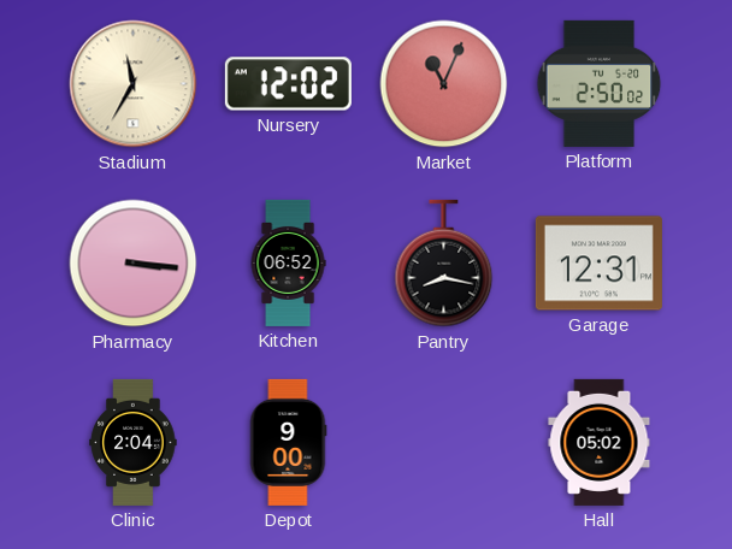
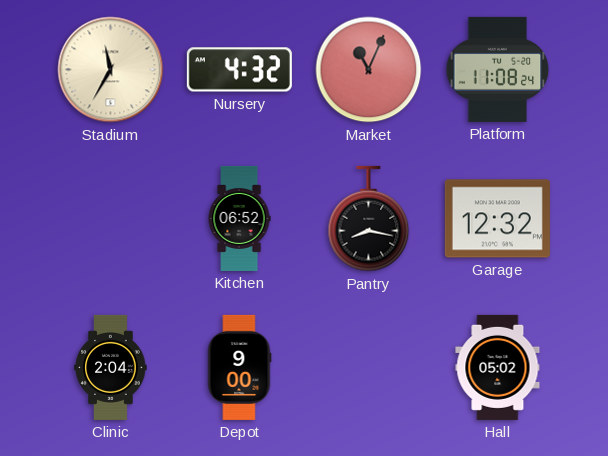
Nursery: 12:02 -> 4:32 (239, 70)
Platform: 2:50 -> 11:08 (498, 69)
Pharmacy: 3:16 -> none (134, 264)
Garage: 12:31 -> 12:32 (497, 219)
